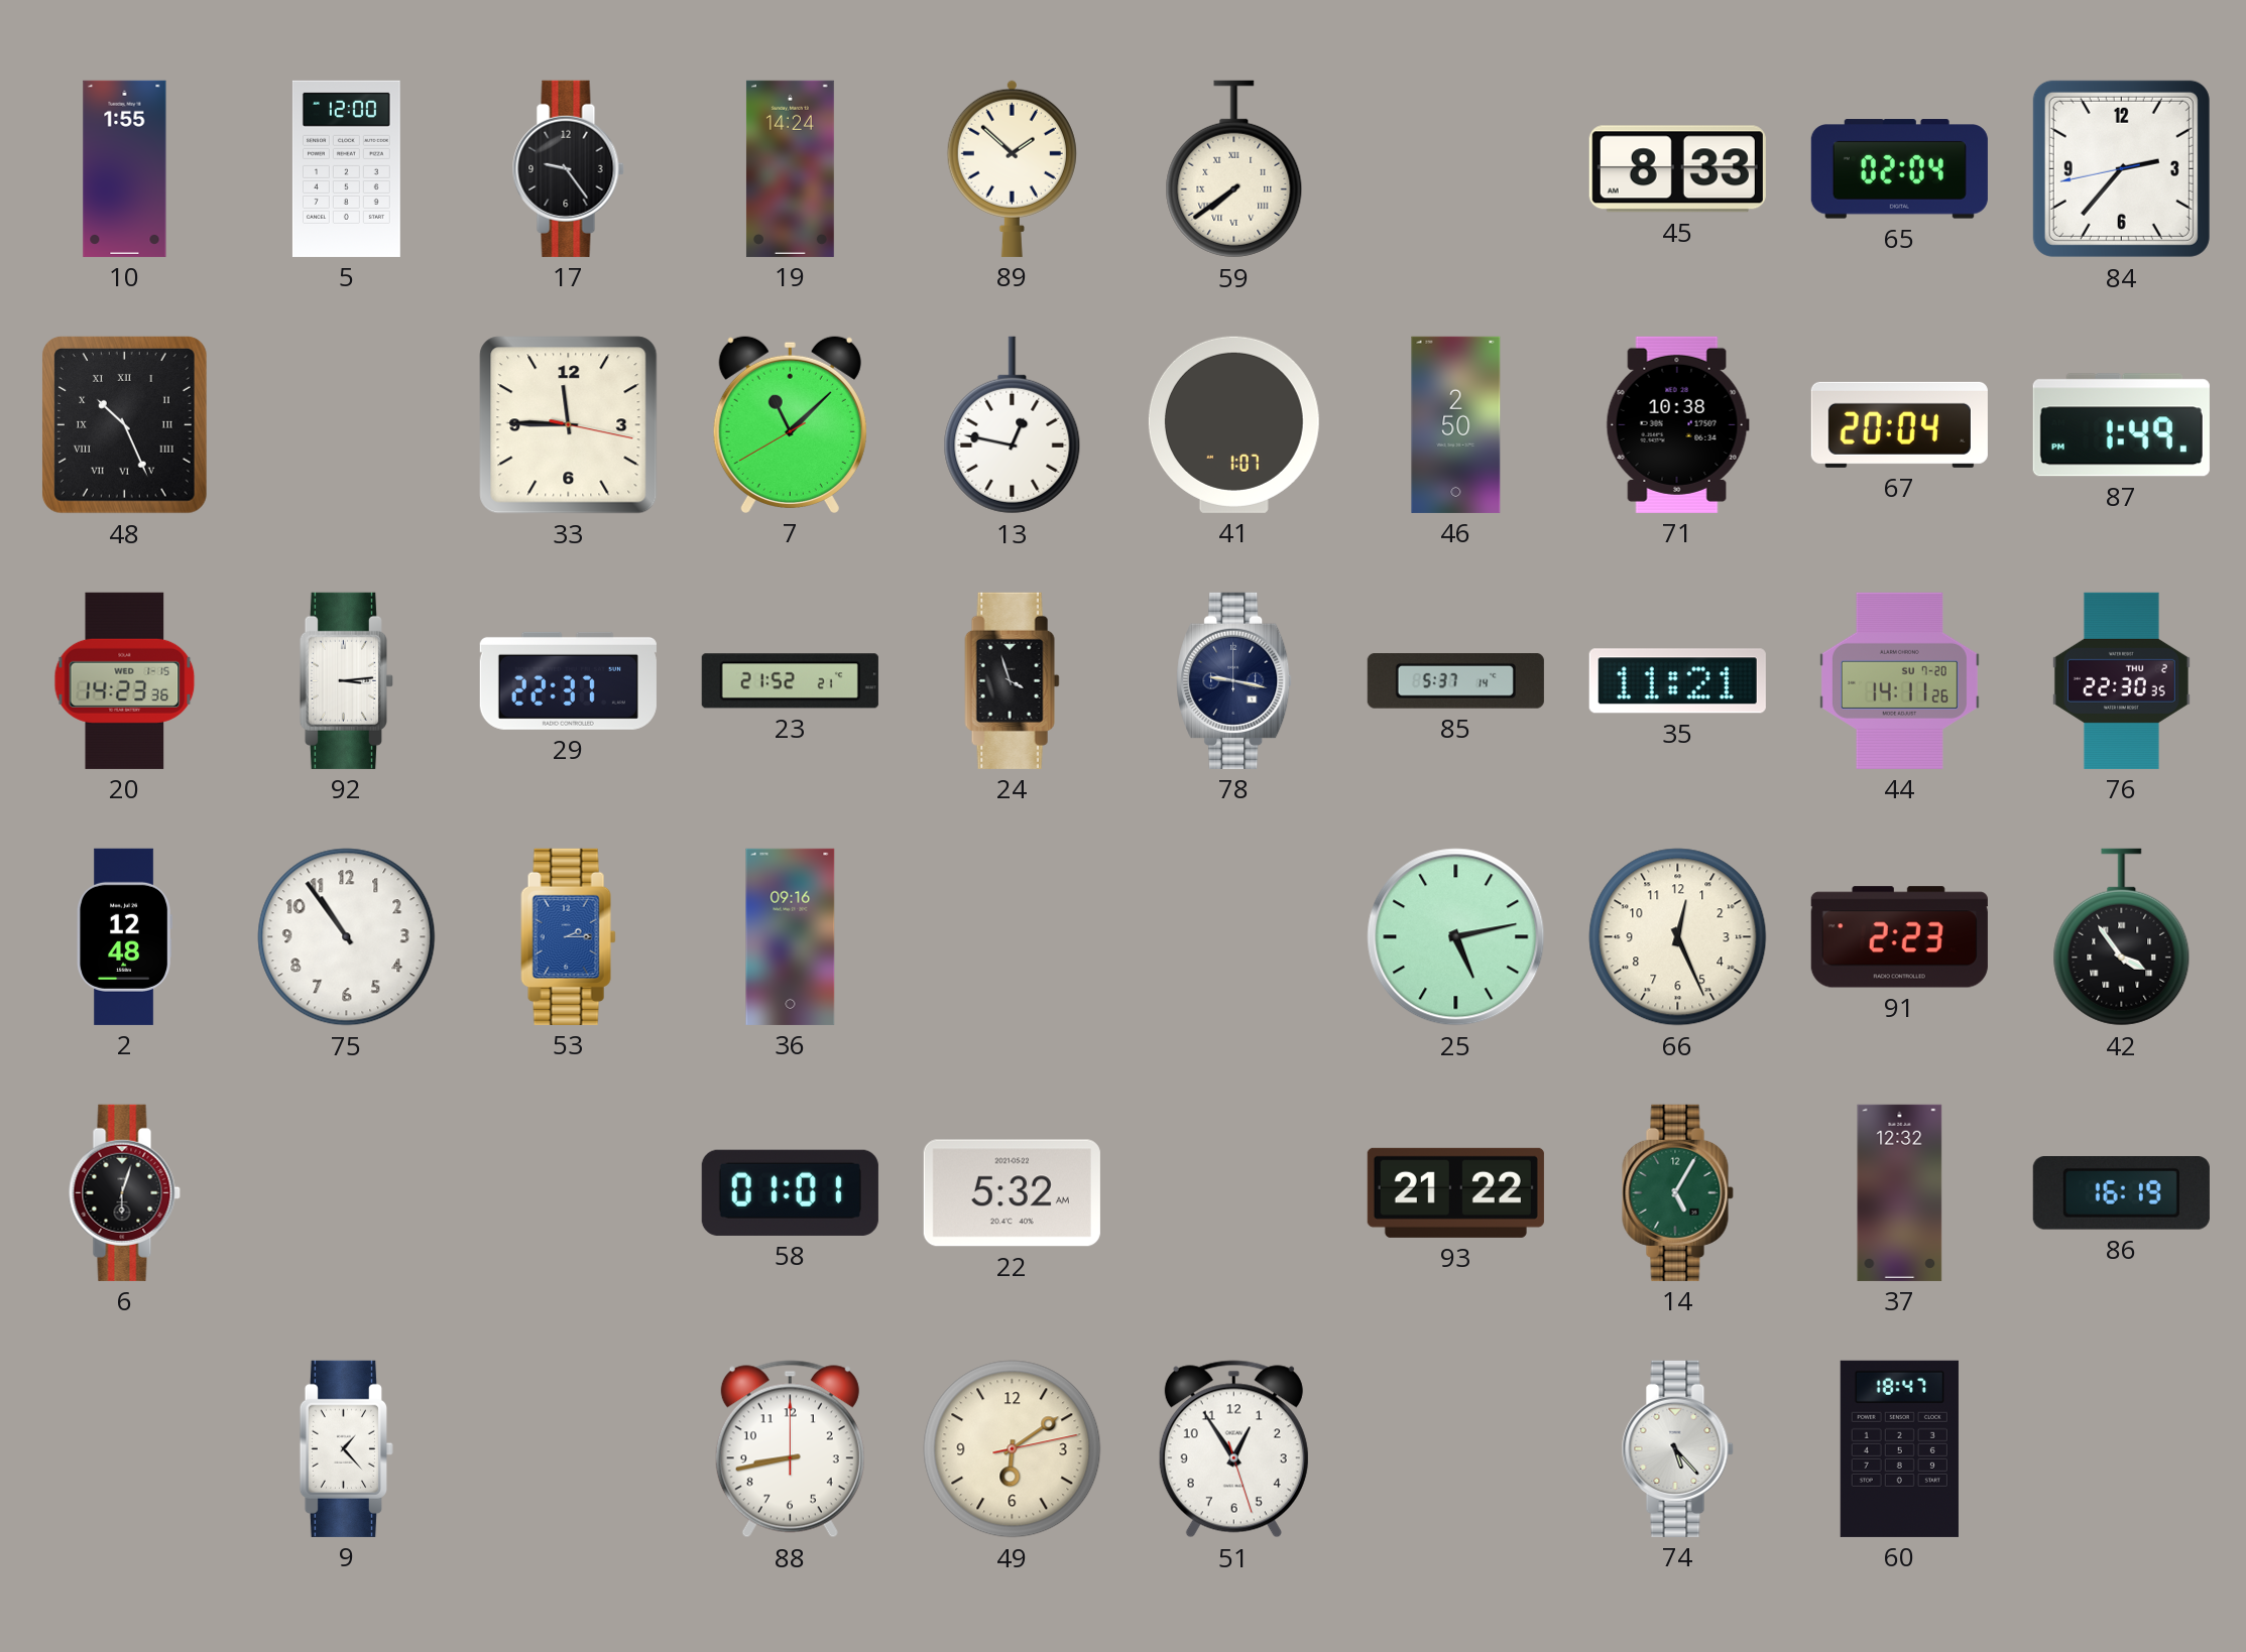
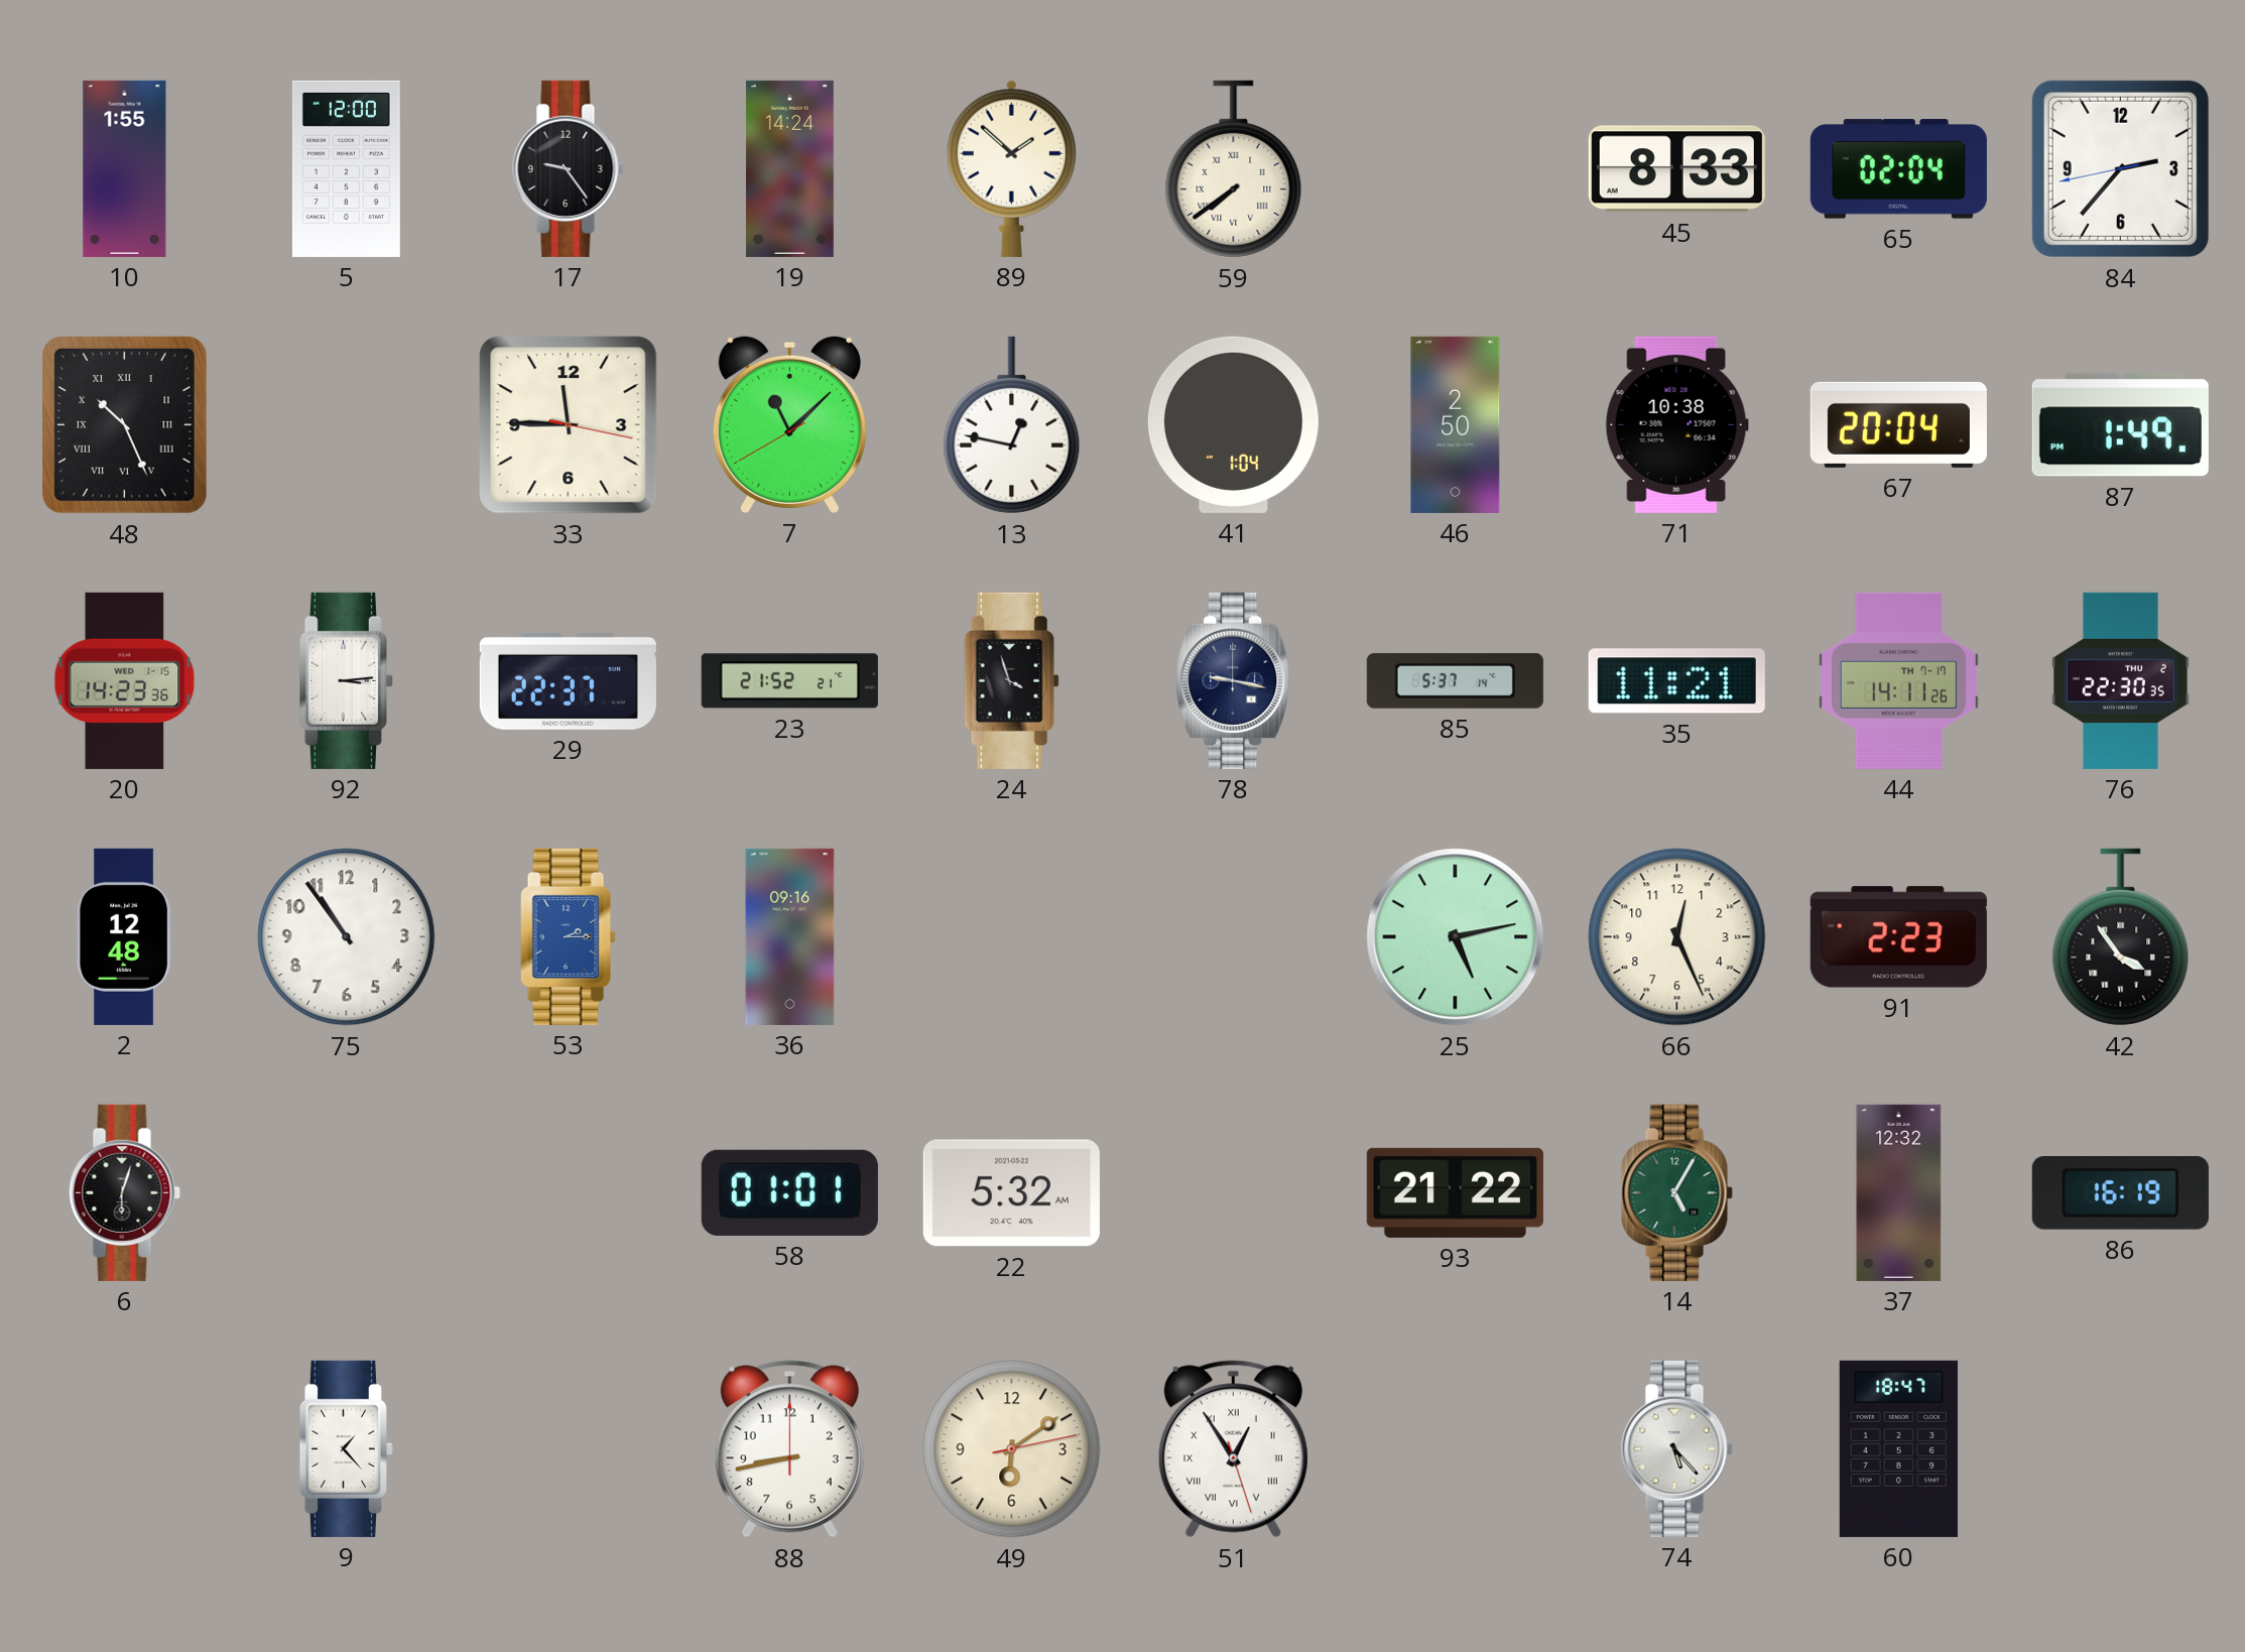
41: 1:07 -> 1:04 (1233, 424)
44 date: SU 7-20 -> TH 7-17 (1898, 680)
51 numerals: Arabic -> Roman (1233, 1449)
